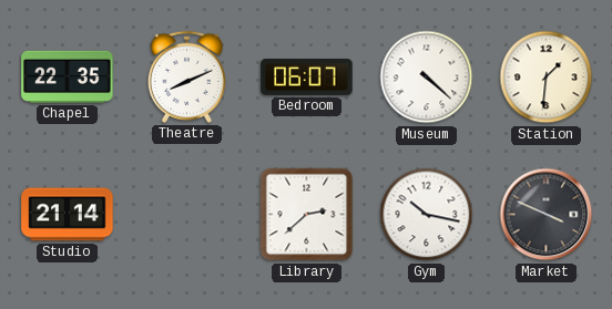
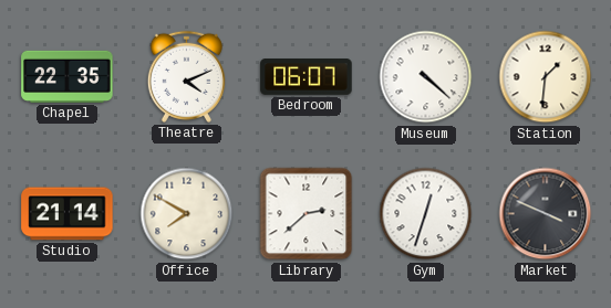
Theatre: 8:11 -> 4:11 (186, 76)
Office: none -> 7:50 (187, 214)
Gym: 10:17 -> 12:33 (426, 214)
